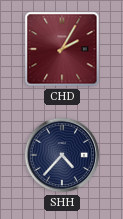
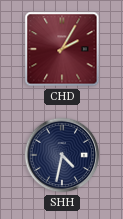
SHH: 4:37 -> 4:32 (62, 155)
